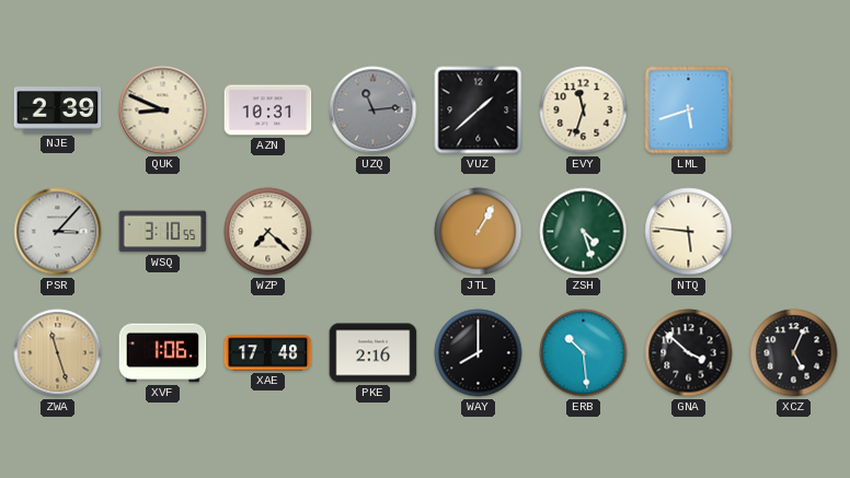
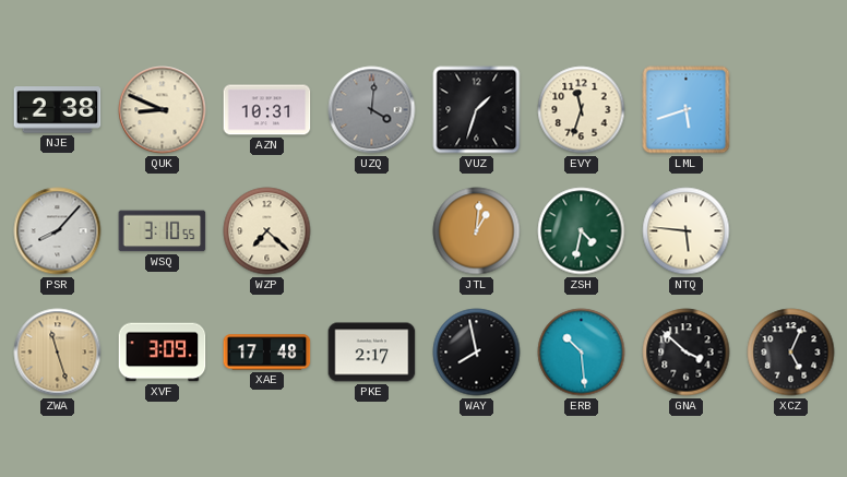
NJE: 2:39 -> 2:38 (58, 110)
UZQ: 11:14 -> 4:01 (372, 110)
VUZ: 1:38 -> 1:33 (477, 110)
PSR: 3:07 -> 8:07 (58, 231)
JTL: 1:05 -> 1:01 (477, 231)
ZSH: 4:27 -> 4:32 (582, 231)
XVF: 1:06 -> 3:09 (163, 353)
PKE: 2:16 -> 2:17 (372, 353)
WAY: 8:00 -> 7:58 (477, 353)
